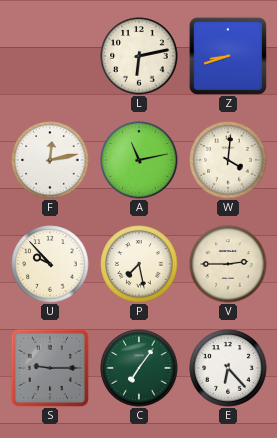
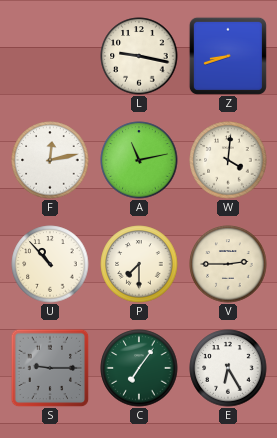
L: 6:13 -> 9:17 (139, 56)
U: 9:53 -> 10:53 (50, 264)
P: 7:28 -> 7:30 (139, 264)
E: 6:23 -> 6:25 (228, 368)
